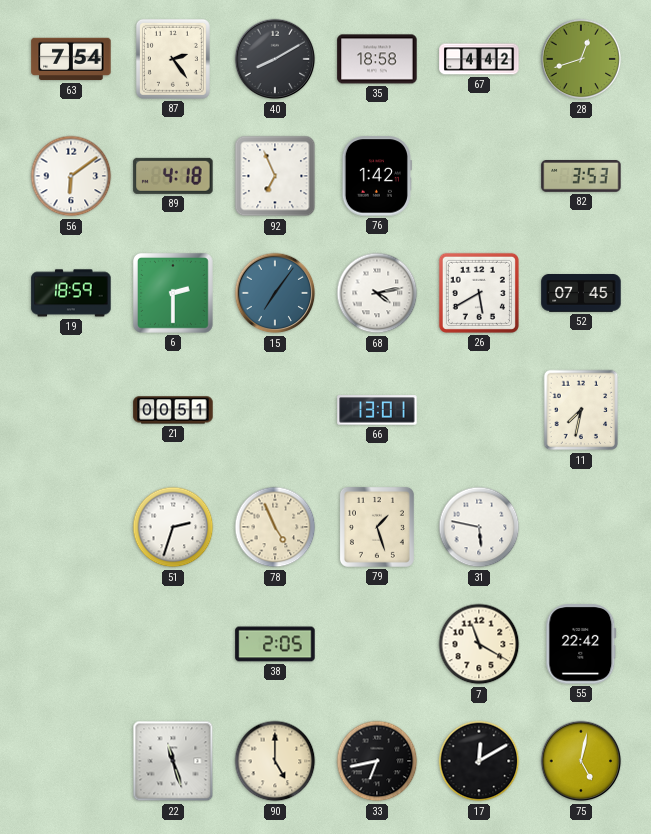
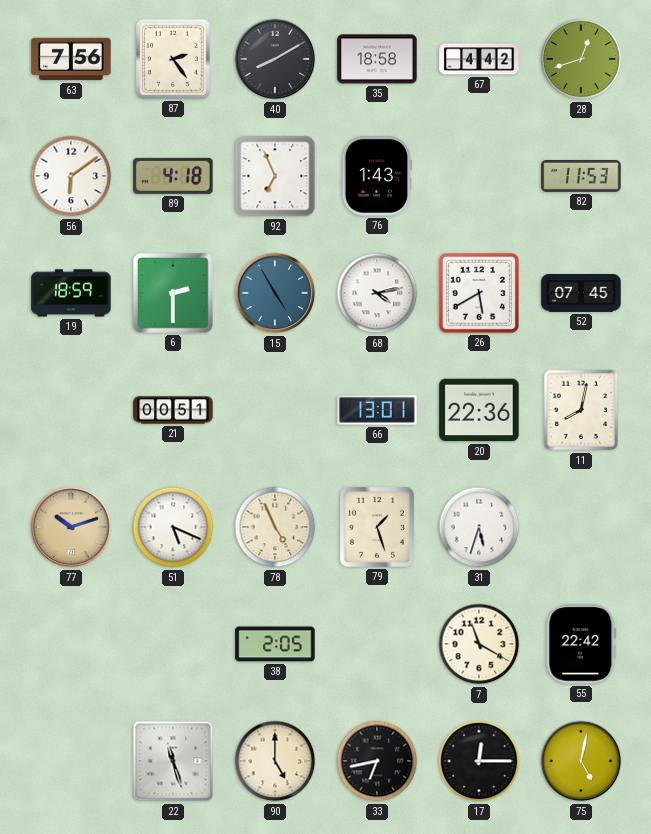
63: 7:54 -> 7:56 (71, 59)
76: 1:42 -> 1:43 (377, 176)
82: 3:53 -> 11:53 (581, 177)
15: 7:06 -> 4:55 (275, 293)
20: none -> 22:36 (479, 410)
11: 7:32 -> 8:02 (581, 410)
77: none -> 10:12 (71, 527)
51: 2:33 -> 5:19 (173, 527)
31: 5:47 -> 5:33 (479, 527)
17: 12:10 -> 12:15 (479, 761)
